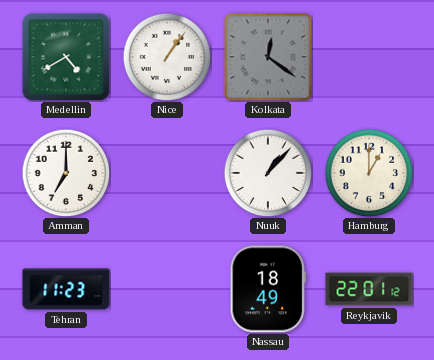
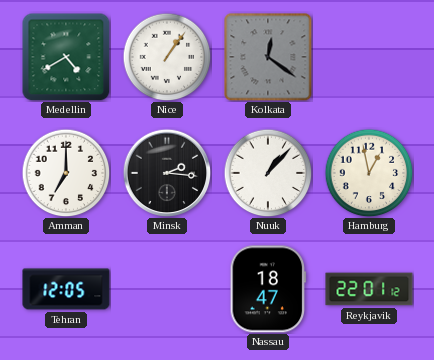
Minsk: none -> 2:16 (167, 173)
Hamburg: 1:00 -> 12:58 (369, 173)
Tehran: 11:23 -> 12:05 (66, 289)
Nassau: 18:49 -> 18:47 (268, 289)
